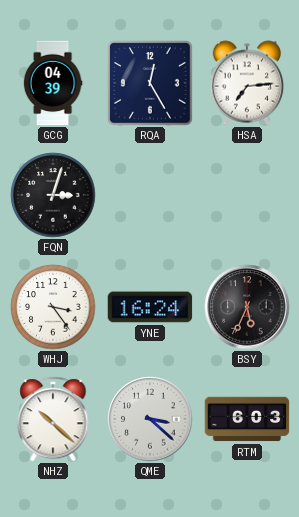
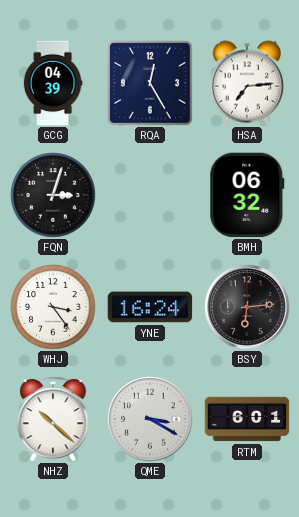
BMH: none -> 06:32 (247, 195)
BSY: 5:34 -> 6:14 (247, 307)
QME: 3:22 -> 3:20 (150, 419)
RTM: 6:03 -> 6:01 (247, 419)
